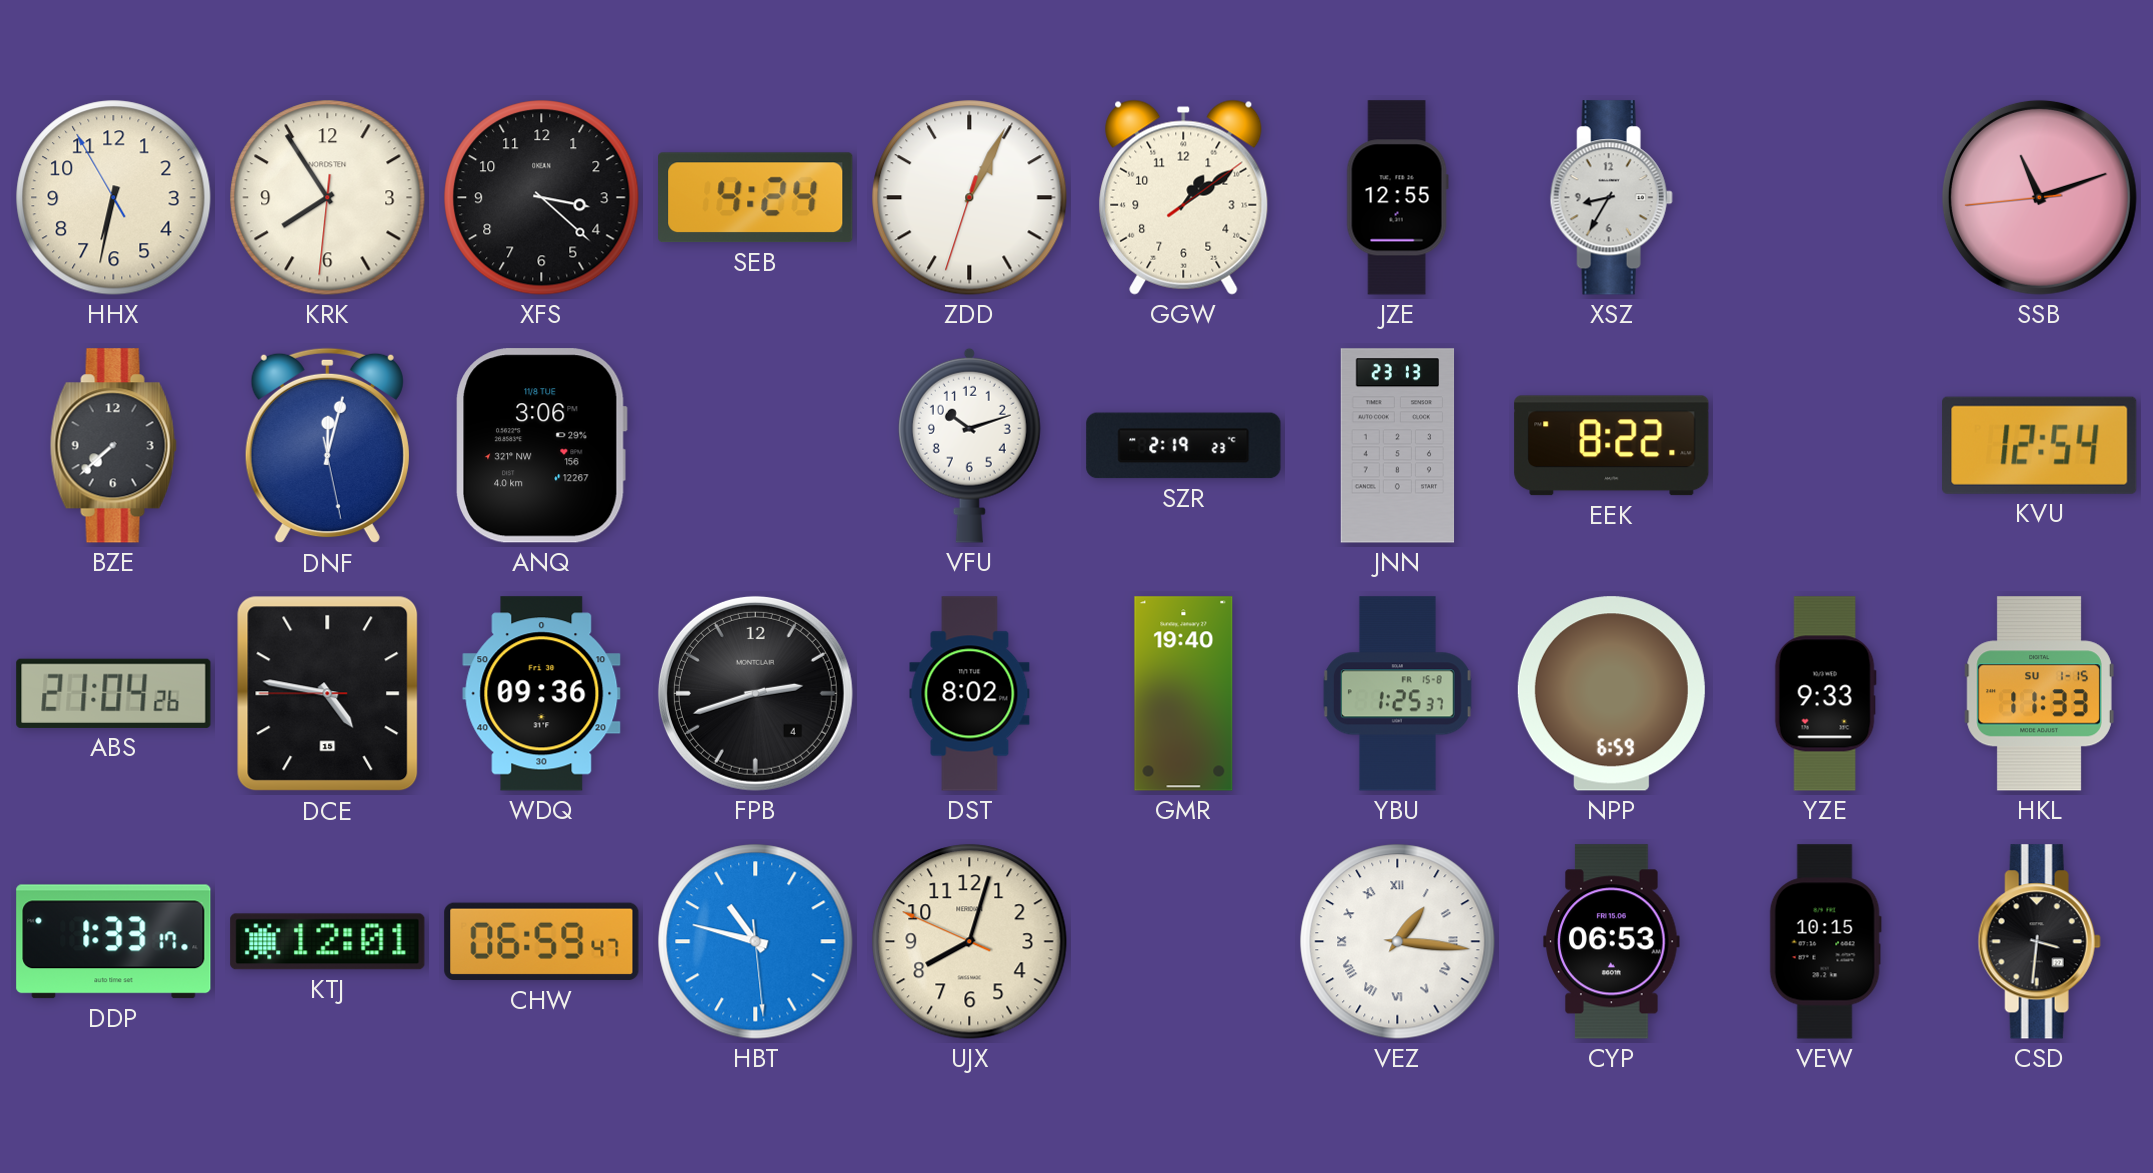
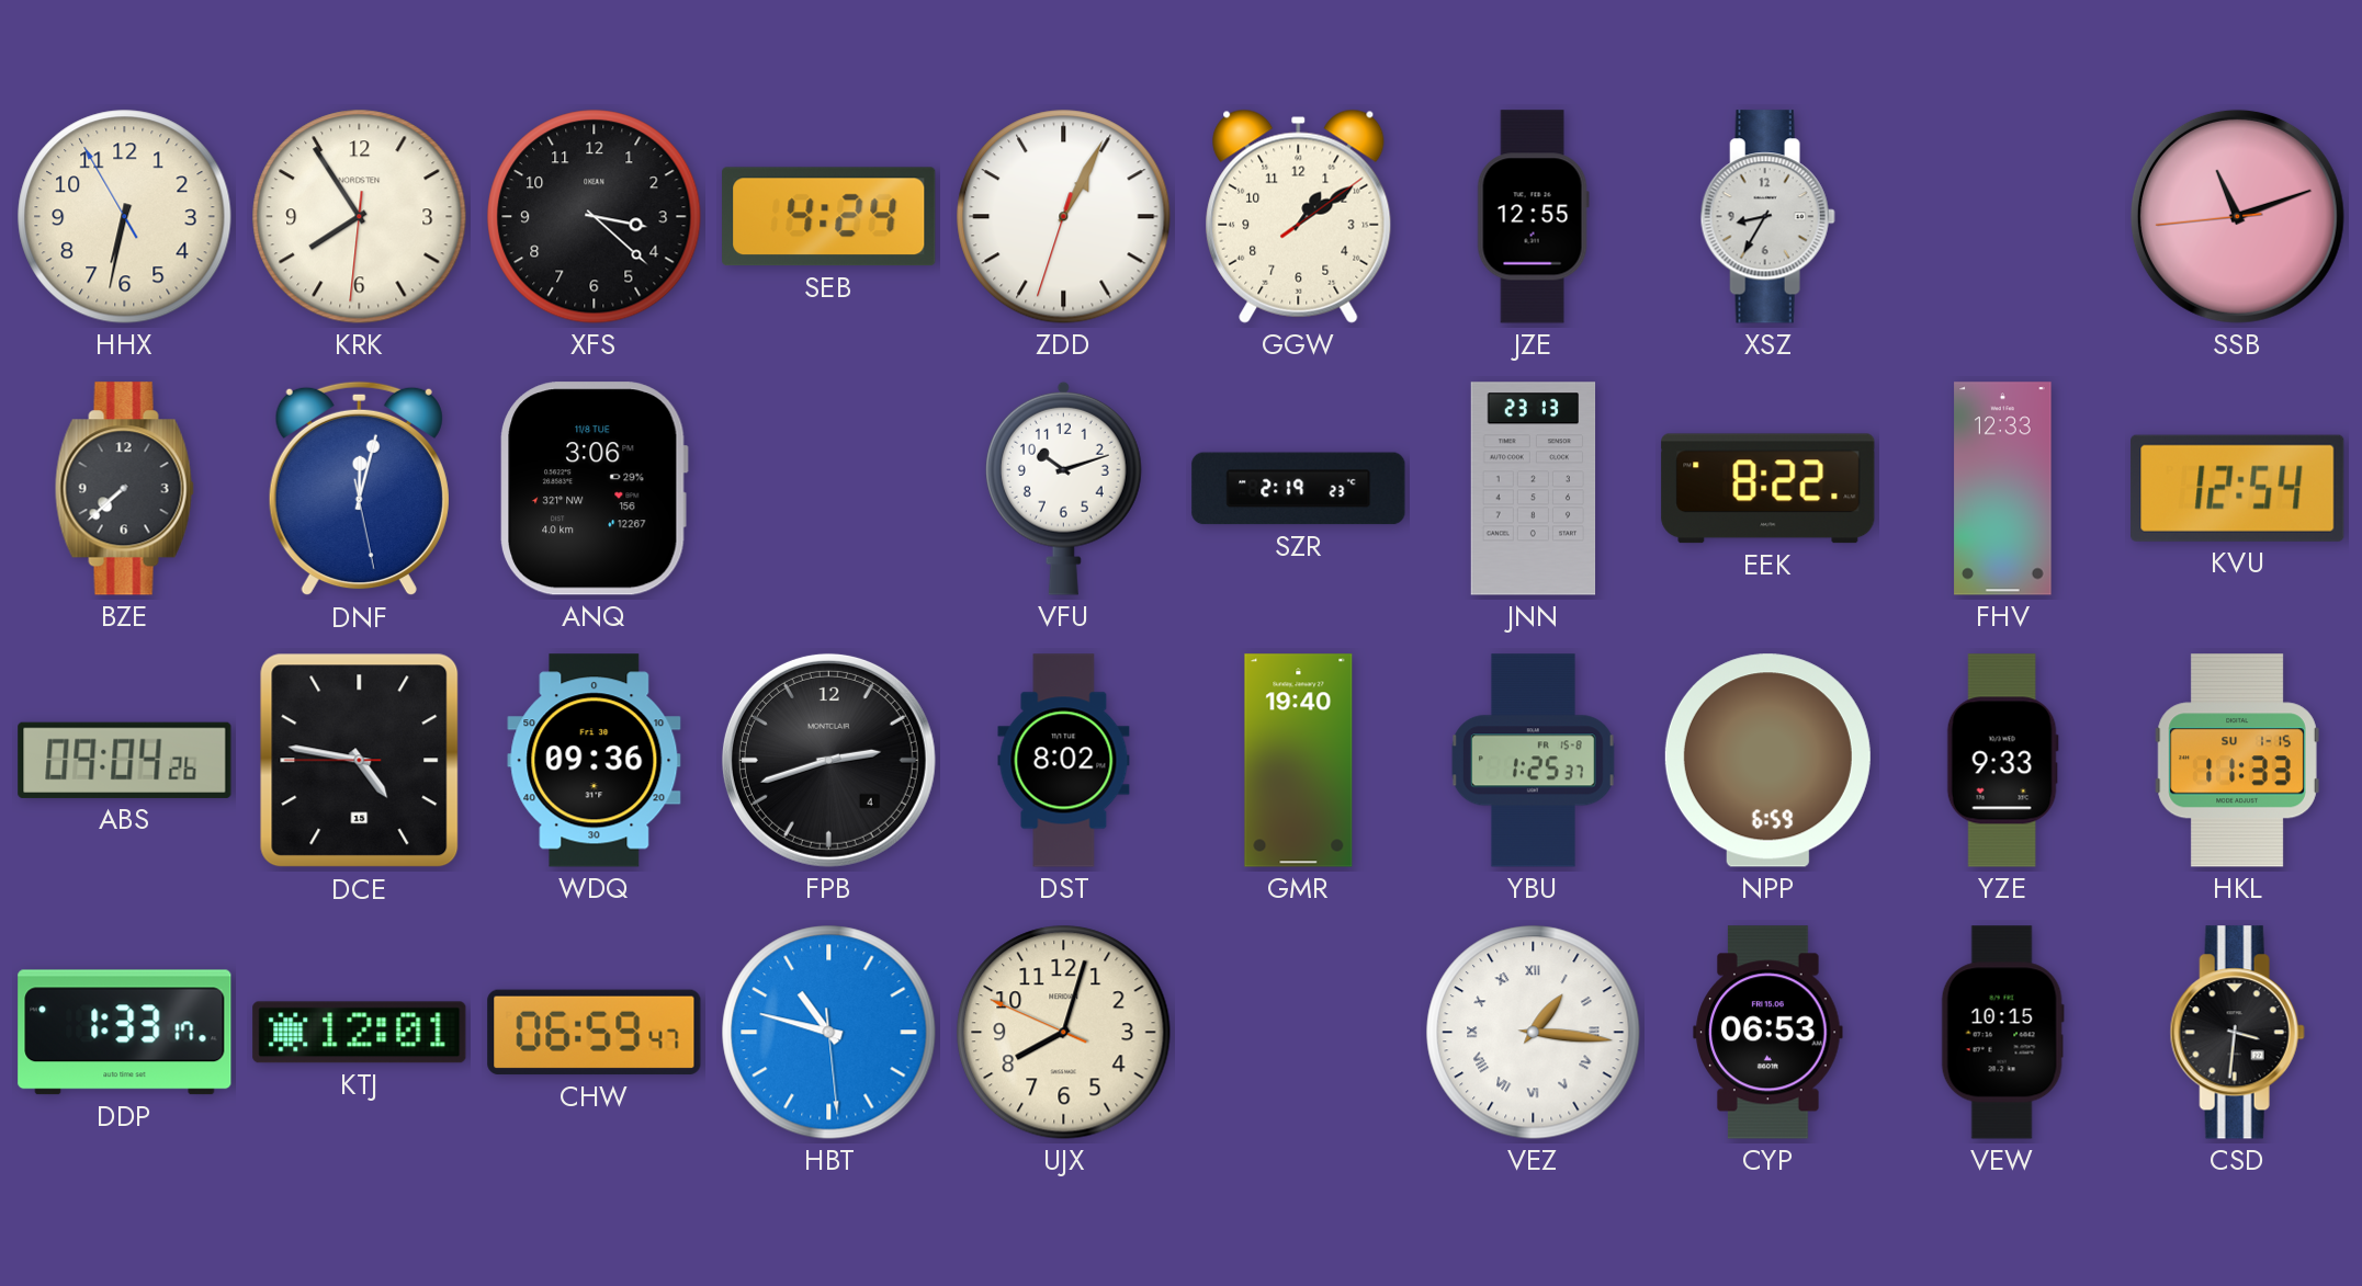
FHV: none -> 12:33 (2003, 489)
ABS: 21:04 -> 09:04 (125, 760)
